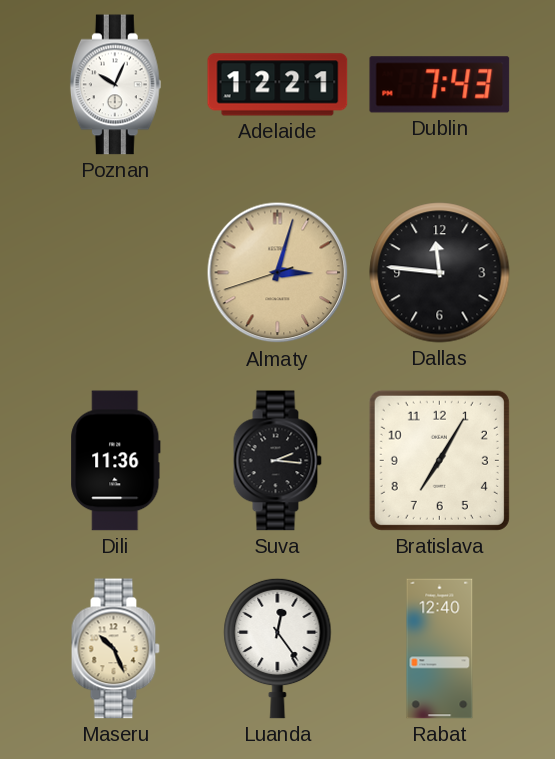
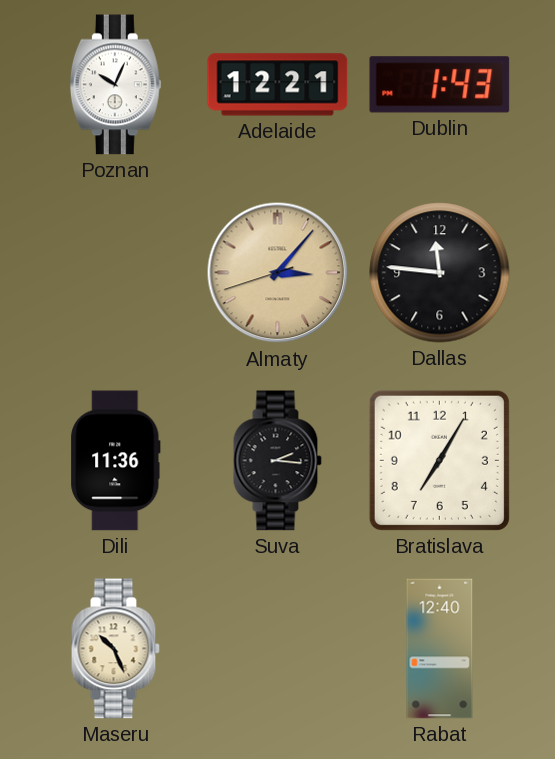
Dublin: 7:43 -> 1:43 (440, 85)
Almaty: 3:02 -> 3:06 (278, 273)
Luanda: 12:24 -> none (278, 648)
